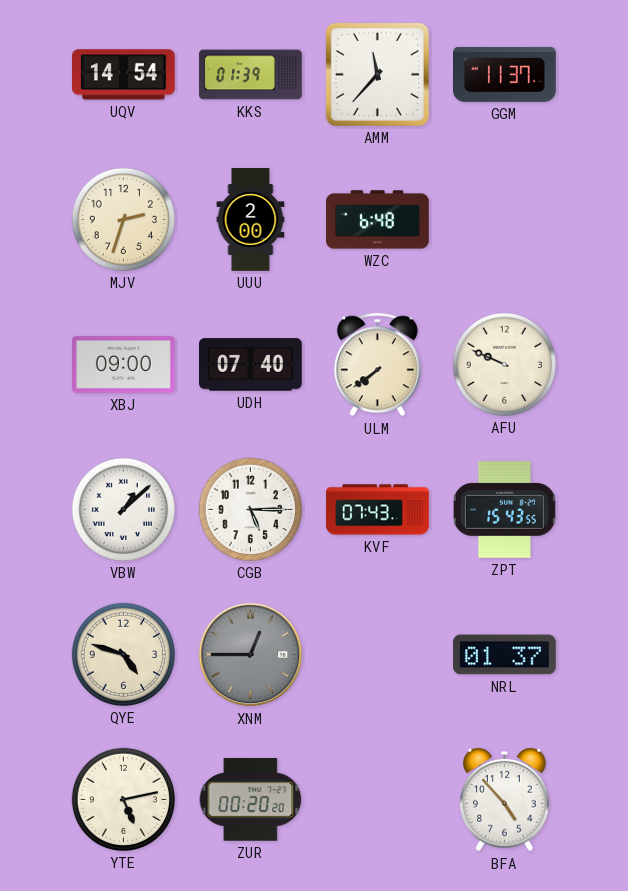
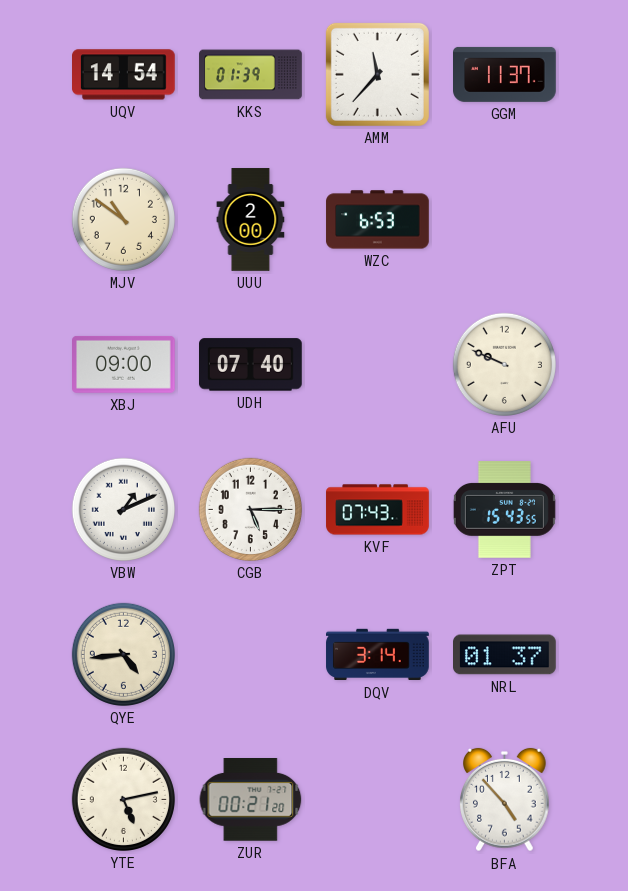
MJV: 2:33 -> 10:51 (123, 219)
WZC: 6:48 -> 6:53 (378, 220)
ULM: 7:39 -> none (377, 365)
VBW: 1:08 -> 1:11 (123, 509)
QYE: 4:48 -> 4:44 (123, 654)
XNM: 12:45 -> none (251, 655)
DQV: none -> 3:14 (378, 655)
ZUR: 00:20 -> 00:21 (251, 800)
